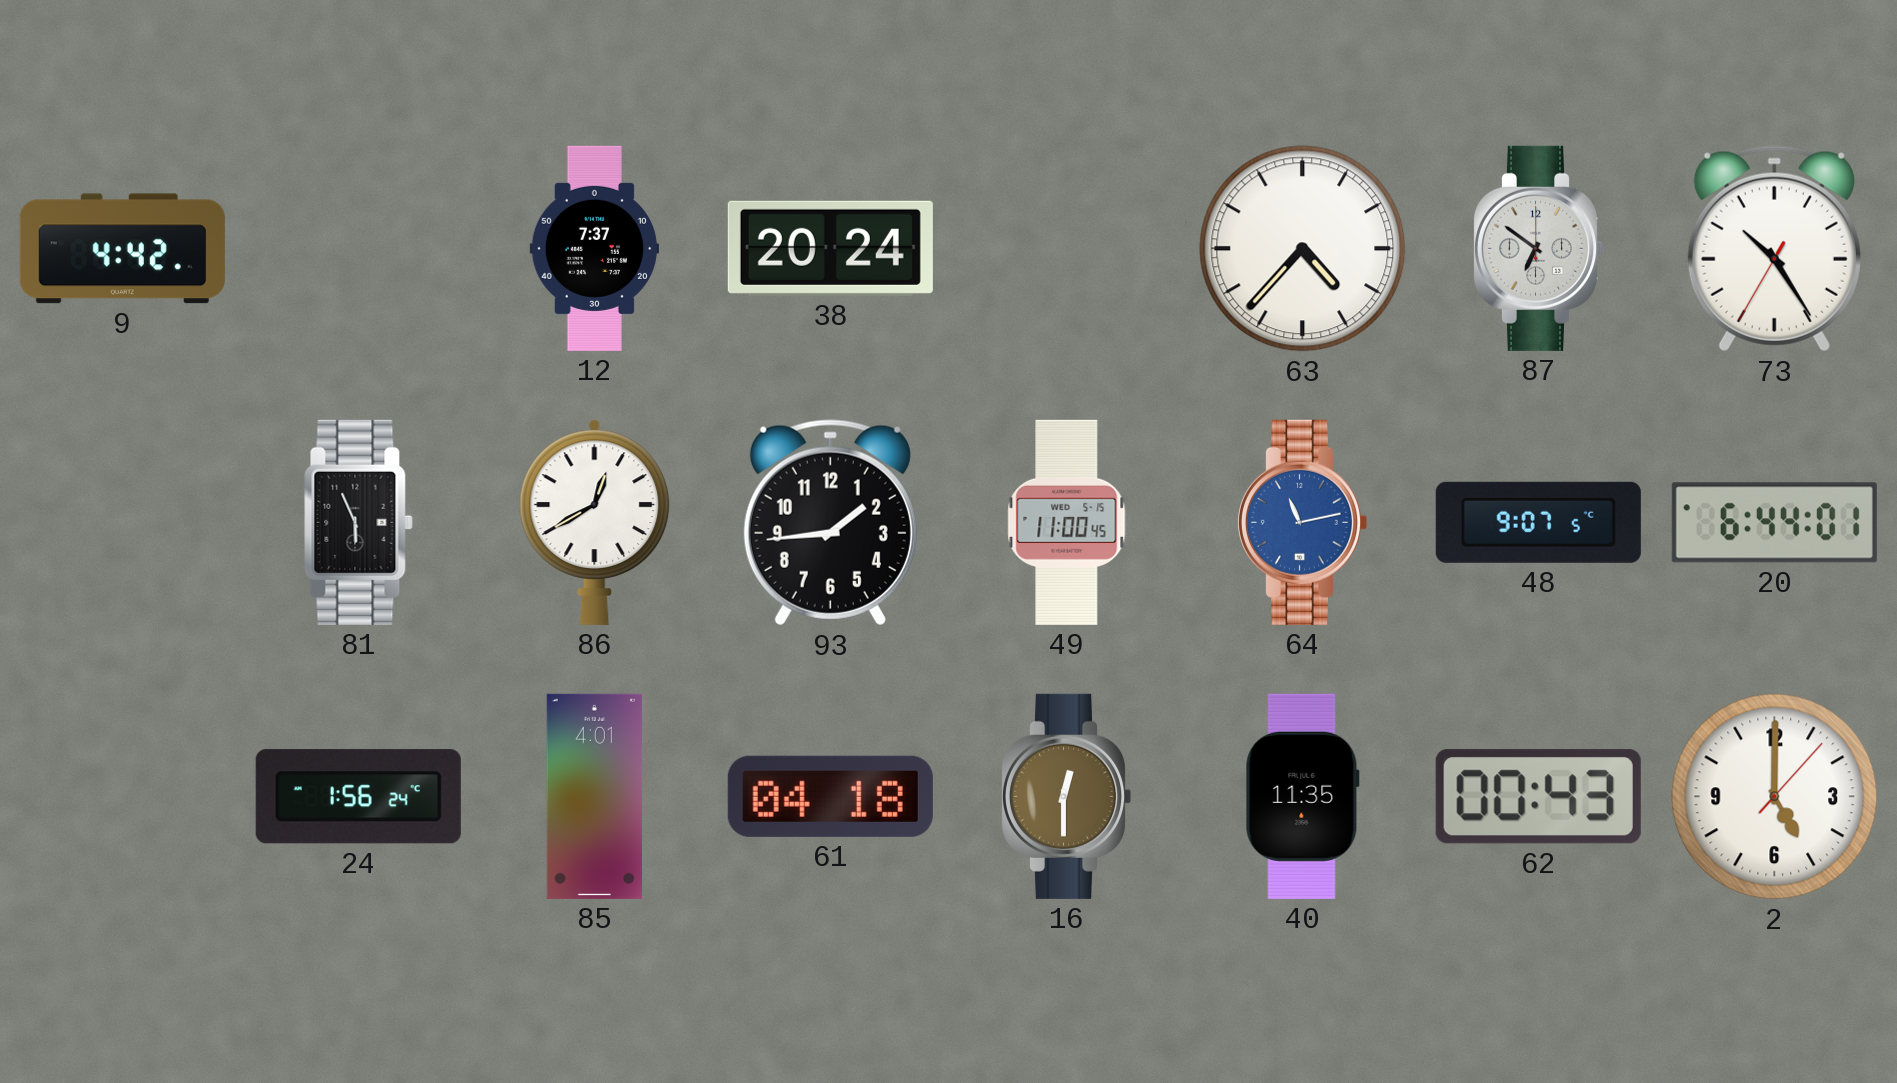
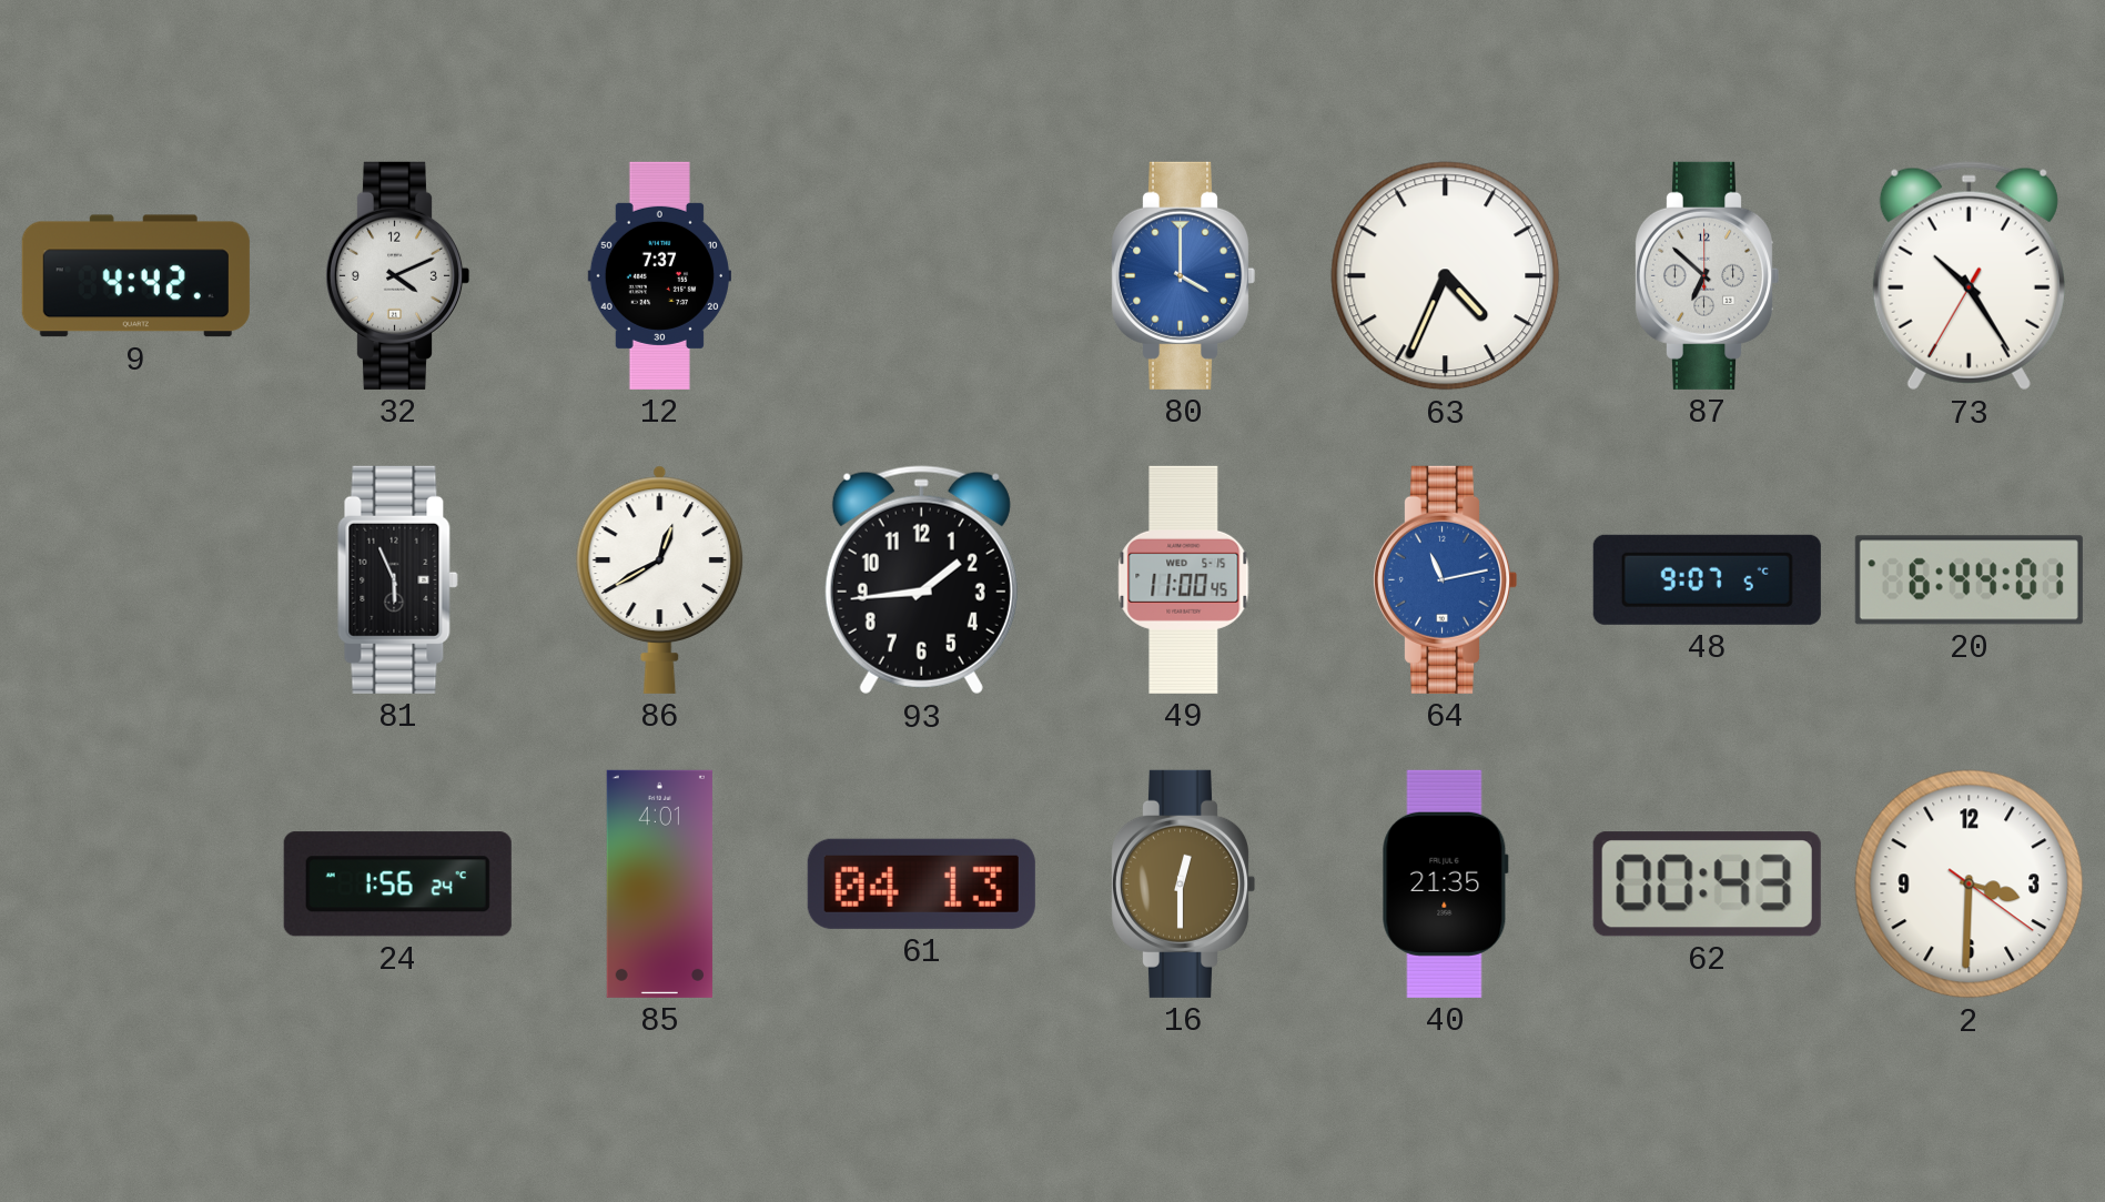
32: none -> 4:11 (397, 275)
38: 20:24 -> none (830, 248)
80: none -> 4:00 (1183, 275)
63: 4:37 -> 4:34 (1446, 276)
87: 6:51 -> 6:52 (1707, 275)
61: 04:18 -> 04:13 (921, 883)
40: 11:35 -> 21:35 (1445, 883)
2: 5:00 -> 3:30 (1970, 885)
